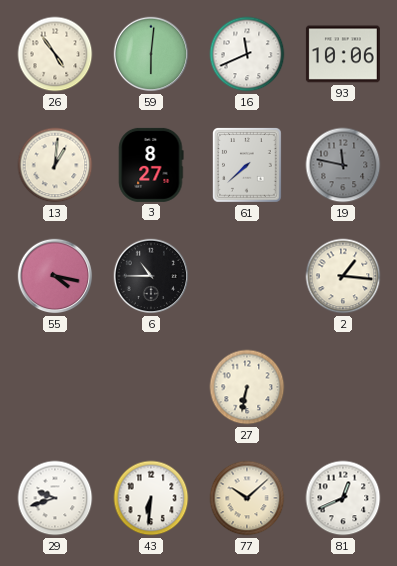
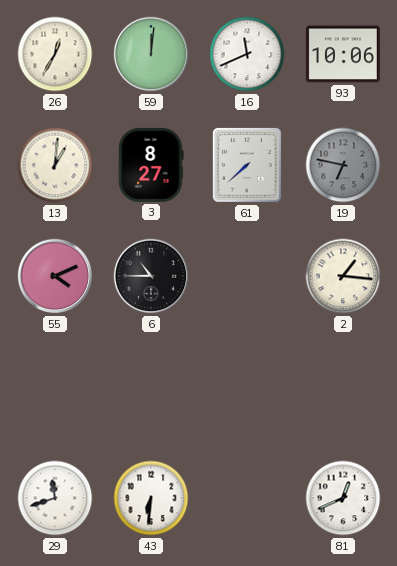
26: 4:54 -> 12:35 (55, 54)
59: 6:01 -> 12:01 (151, 54)
19: 11:47 -> 6:47 (343, 165)
55: 4:17 -> 4:11 (55, 276)
27: 6:32 -> none (247, 387)
29: 9:42 -> 11:42 (55, 498)
77: 10:08 -> none (247, 498)
